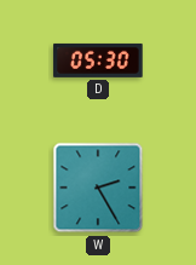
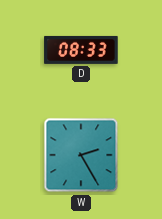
D: 05:30 -> 08:33 (81, 50)
